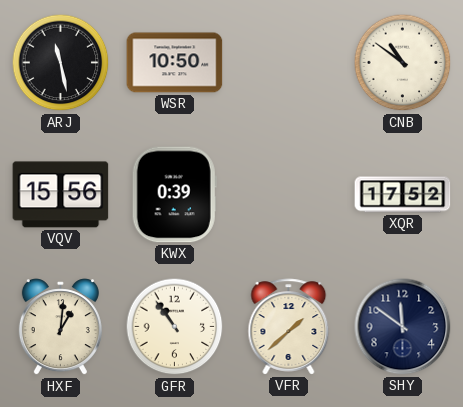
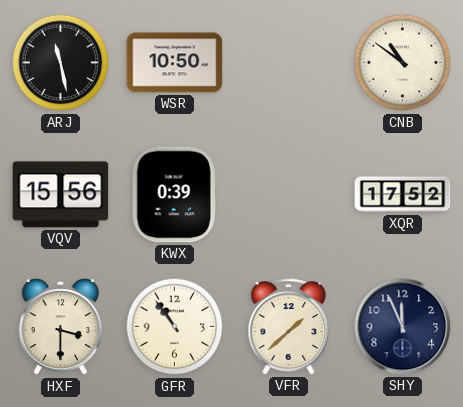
HXF: 1:01 -> 3:30 (60, 327)
SHY: 11:51 -> 11:56 (403, 327)
